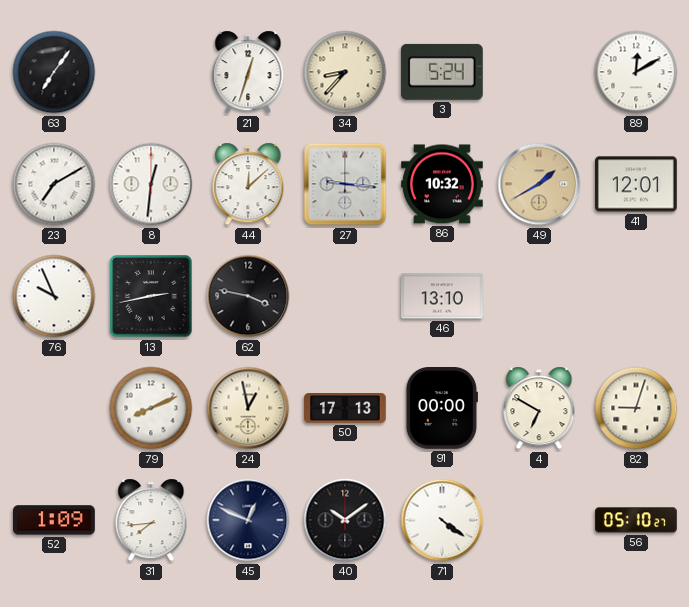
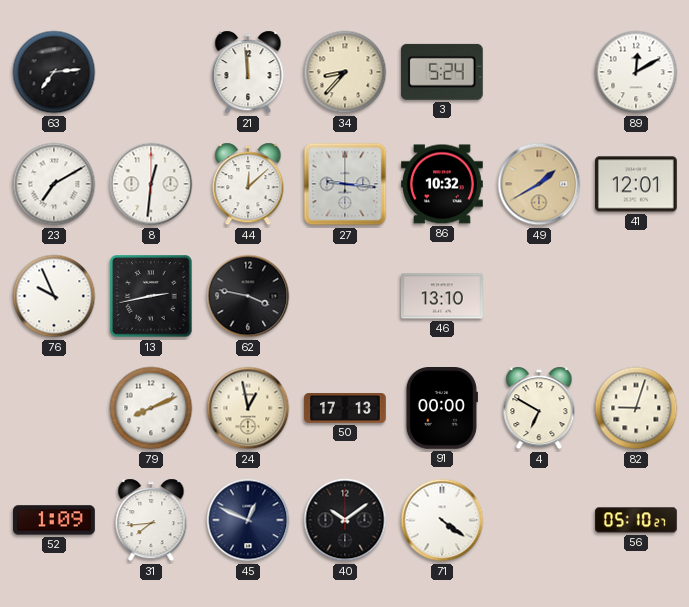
63: 7:06 -> 7:14 (54, 72)
21: 12:33 -> 11:59 (248, 72)
